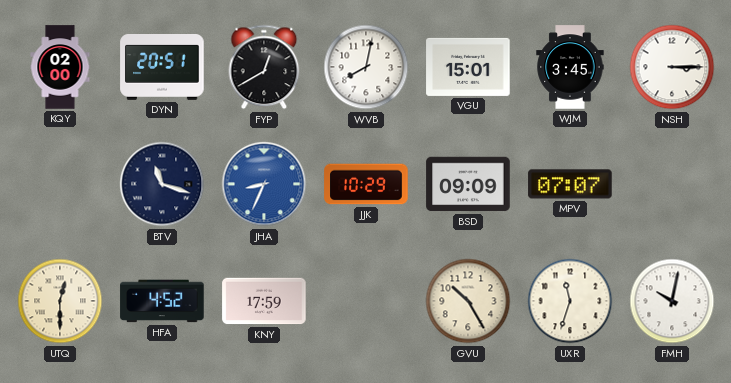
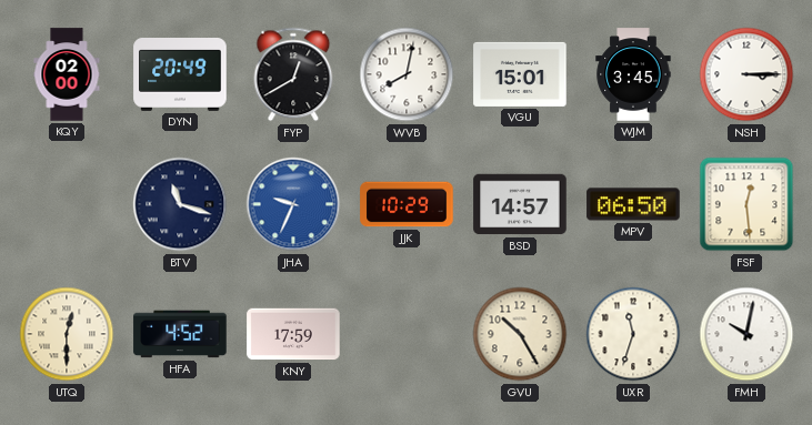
DYN: 20:51 -> 20:49 (180, 75)
JHA: 8:34 -> 9:34 (293, 204)
BSD: 09:09 -> 14:57 (520, 204)
MPV: 07:07 -> 06:50 (633, 204)
FSF: none -> 12:29 (746, 204)
